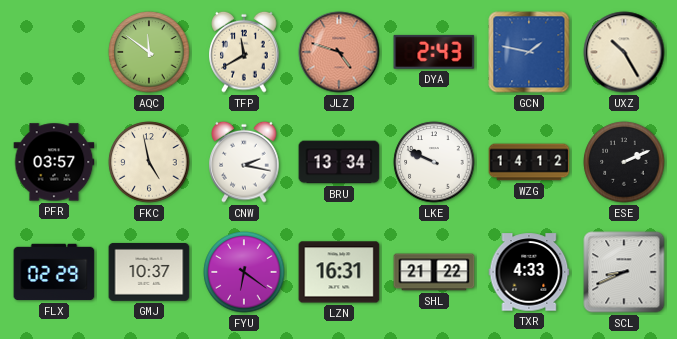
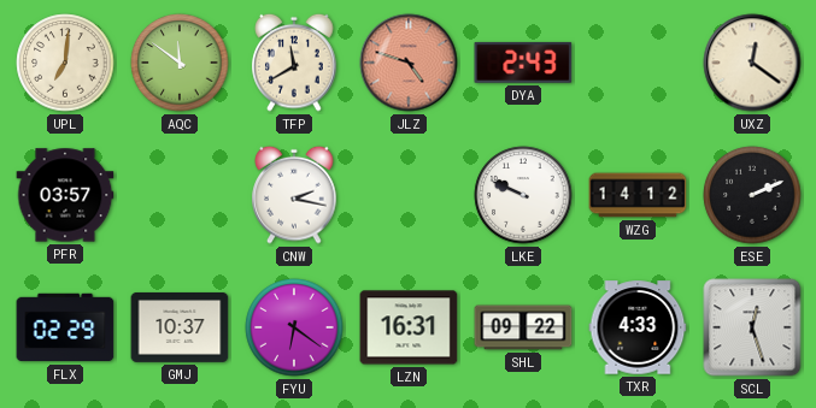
UPL: none -> 7:01 (65, 63)
GCN: 1:47 -> none (529, 52)
UXZ: 10:25 -> 12:21 (752, 63)
FKC: 4:58 -> none (149, 162)
BRU: 13:34 -> none (339, 162)
SHL: 21:22 -> 09:22 (523, 327)
SCL: 8:41 -> 12:27 (752, 327)
